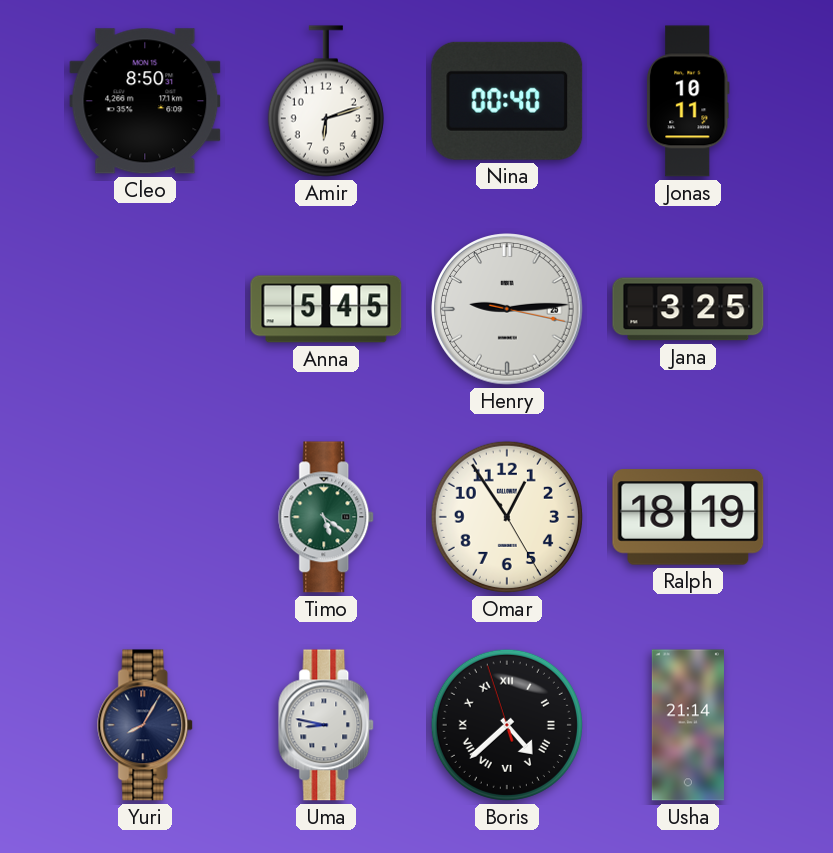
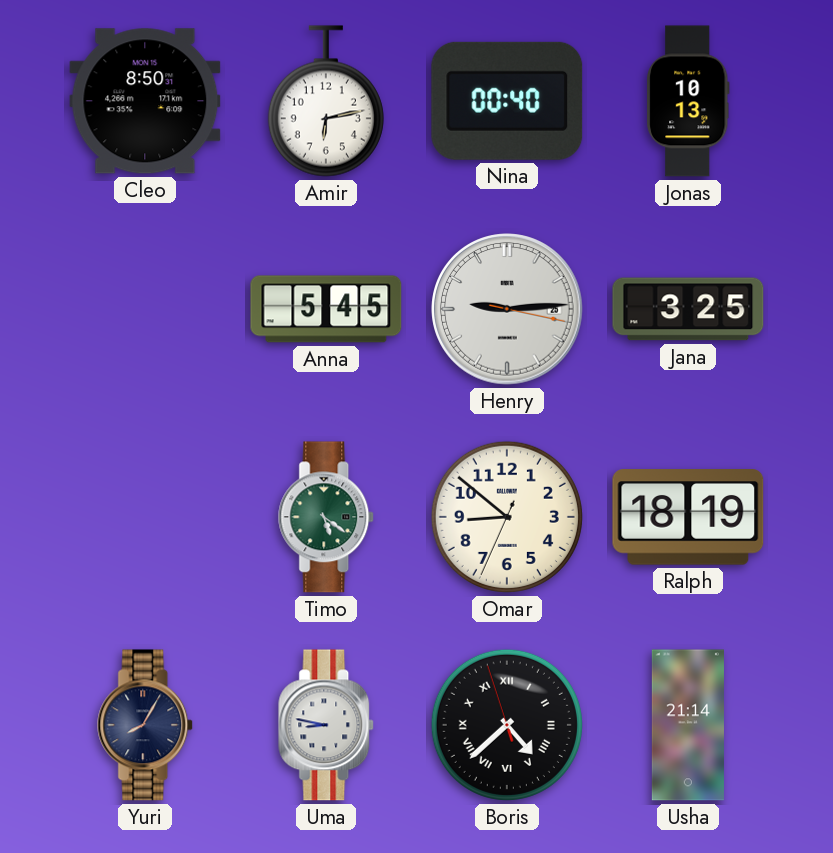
Amir: 6:12 -> 6:13 (326, 101)
Jonas: 10:11 -> 10:13 (689, 101)
Omar: 12:54 -> 8:51 (507, 517)
